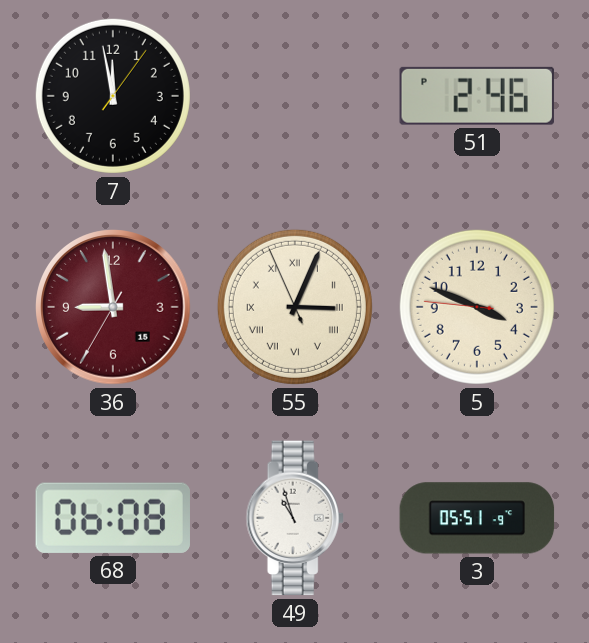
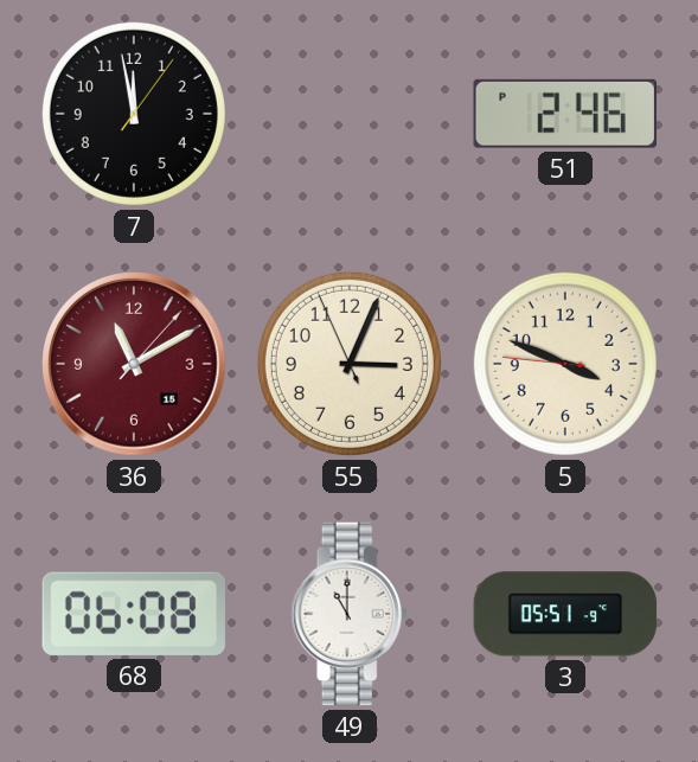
36: 8:58 -> 11:10 (134, 364)
55 numerals: Roman -> Arabic (350, 364)
49: 10:57 -> 11:00 (350, 614)
